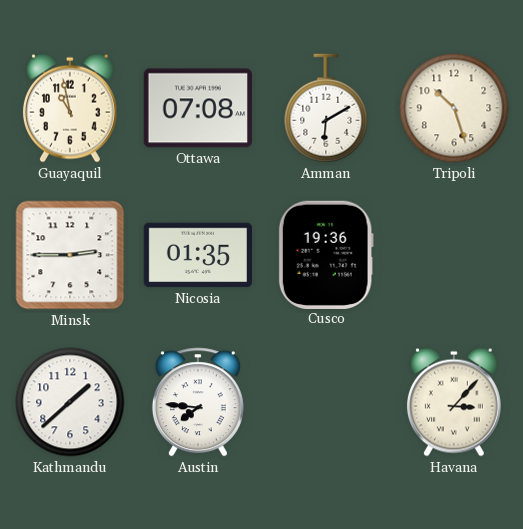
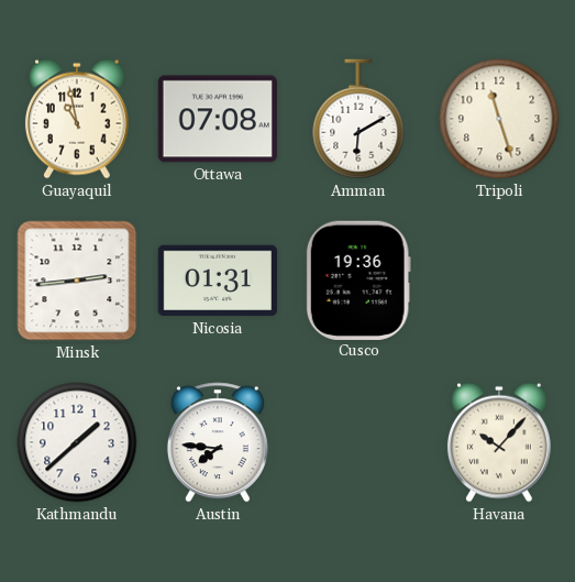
Tripoli: 10:27 -> 11:27 (499, 119)
Minsk: 2:45 -> 2:44 (77, 281)
Nicosia: 01:35 -> 01:31 (217, 281)
Havana: 3:07 -> 10:07 (499, 442)
